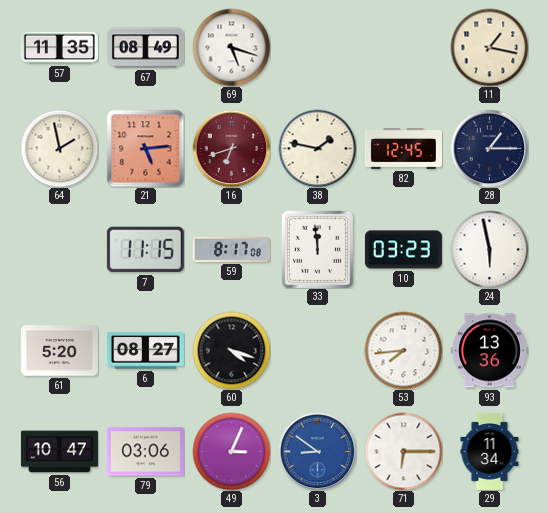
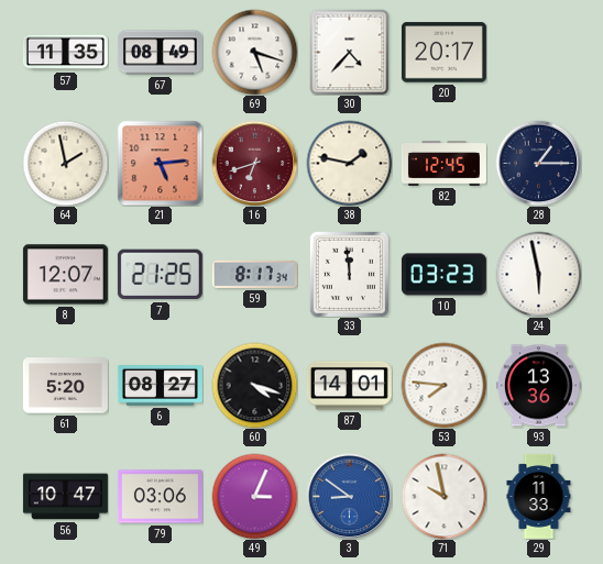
30: none -> 4:37 (350, 52)
20: none -> 20:17 (443, 53)
11: 1:17 -> none (489, 47)
8: none -> 12:07 (65, 275)
7: 11:15 -> 21:25 (160, 275)
59: 8:17:08 -> 8:17:34 (254, 274)
87: none -> 14:01 (349, 386)
53: 7:44 -> 7:46 (443, 385)
71: 6:15 -> 9:58 (443, 496)
29: 11:34 -> 11:33 (539, 496)
